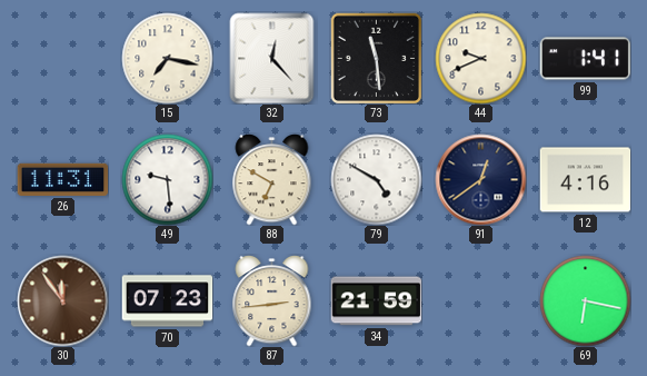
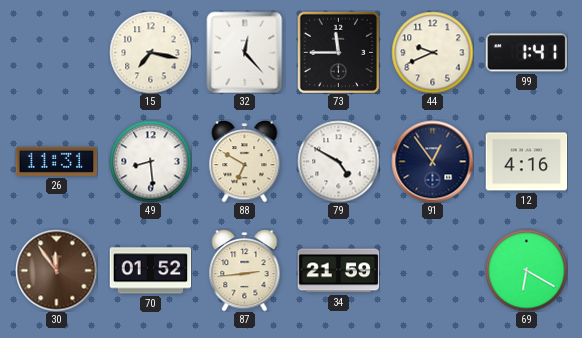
73: 11:29 -> 11:45 (338, 52)
49: 9:29 -> 8:29 (150, 161)
91: 12:39 -> 12:54 (432, 161)
70: 07:23 -> 01:52 (150, 271)
69: 6:17 -> 6:20 (526, 270)
